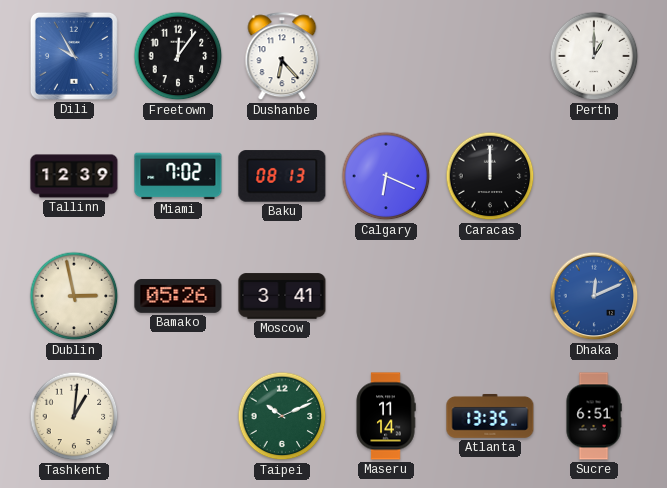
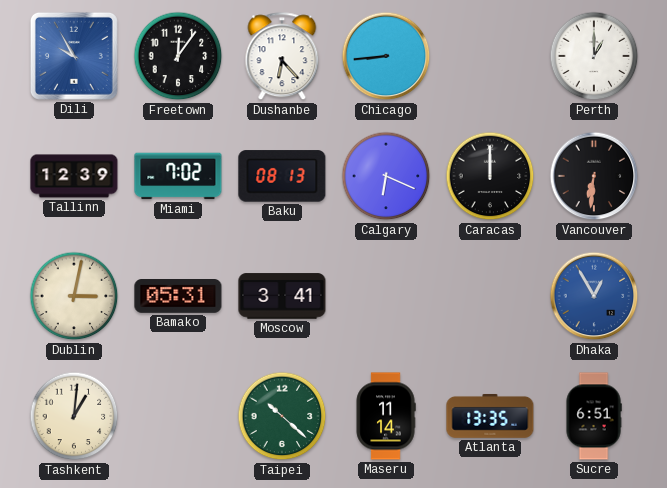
Chicago: none -> 8:44 (386, 56)
Vancouver: none -> 6:31 (594, 176)
Dublin: 2:58 -> 3:02 (74, 296)
Bamako: 05:26 -> 05:31 (178, 297)
Dhaka: 12:11 -> 12:55 (594, 296)
Taipei: 10:11 -> 10:22 (282, 416)
